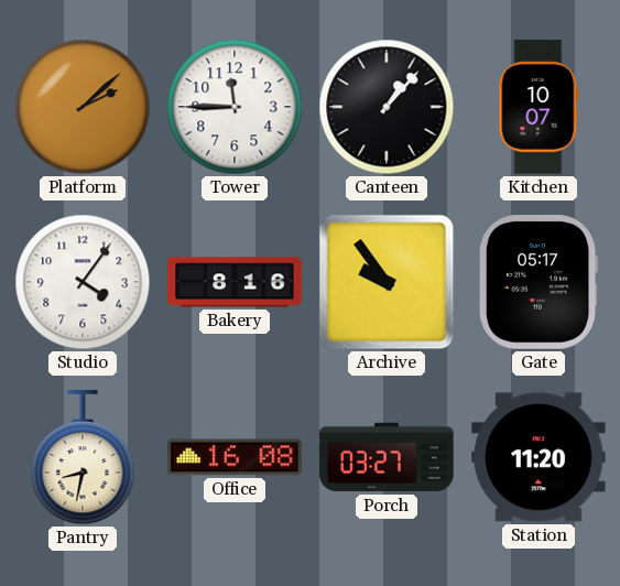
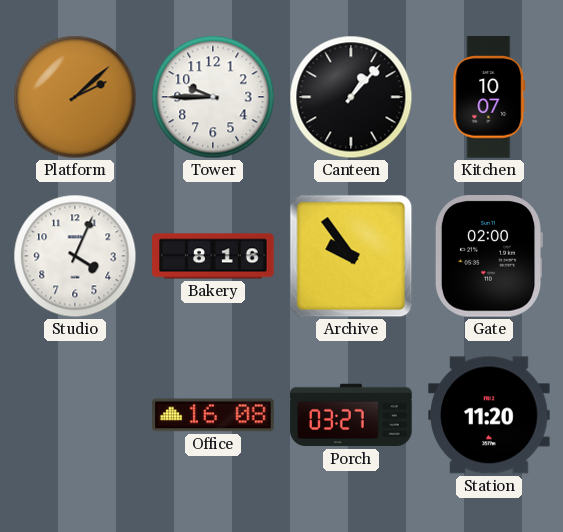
Tower: 11:45 -> 9:45 (213, 97)
Studio: 4:06 -> 4:04 (75, 256)
Gate: 05:17 -> 02:00 (488, 257)
Pantry: 8:32 -> none (83, 458)
